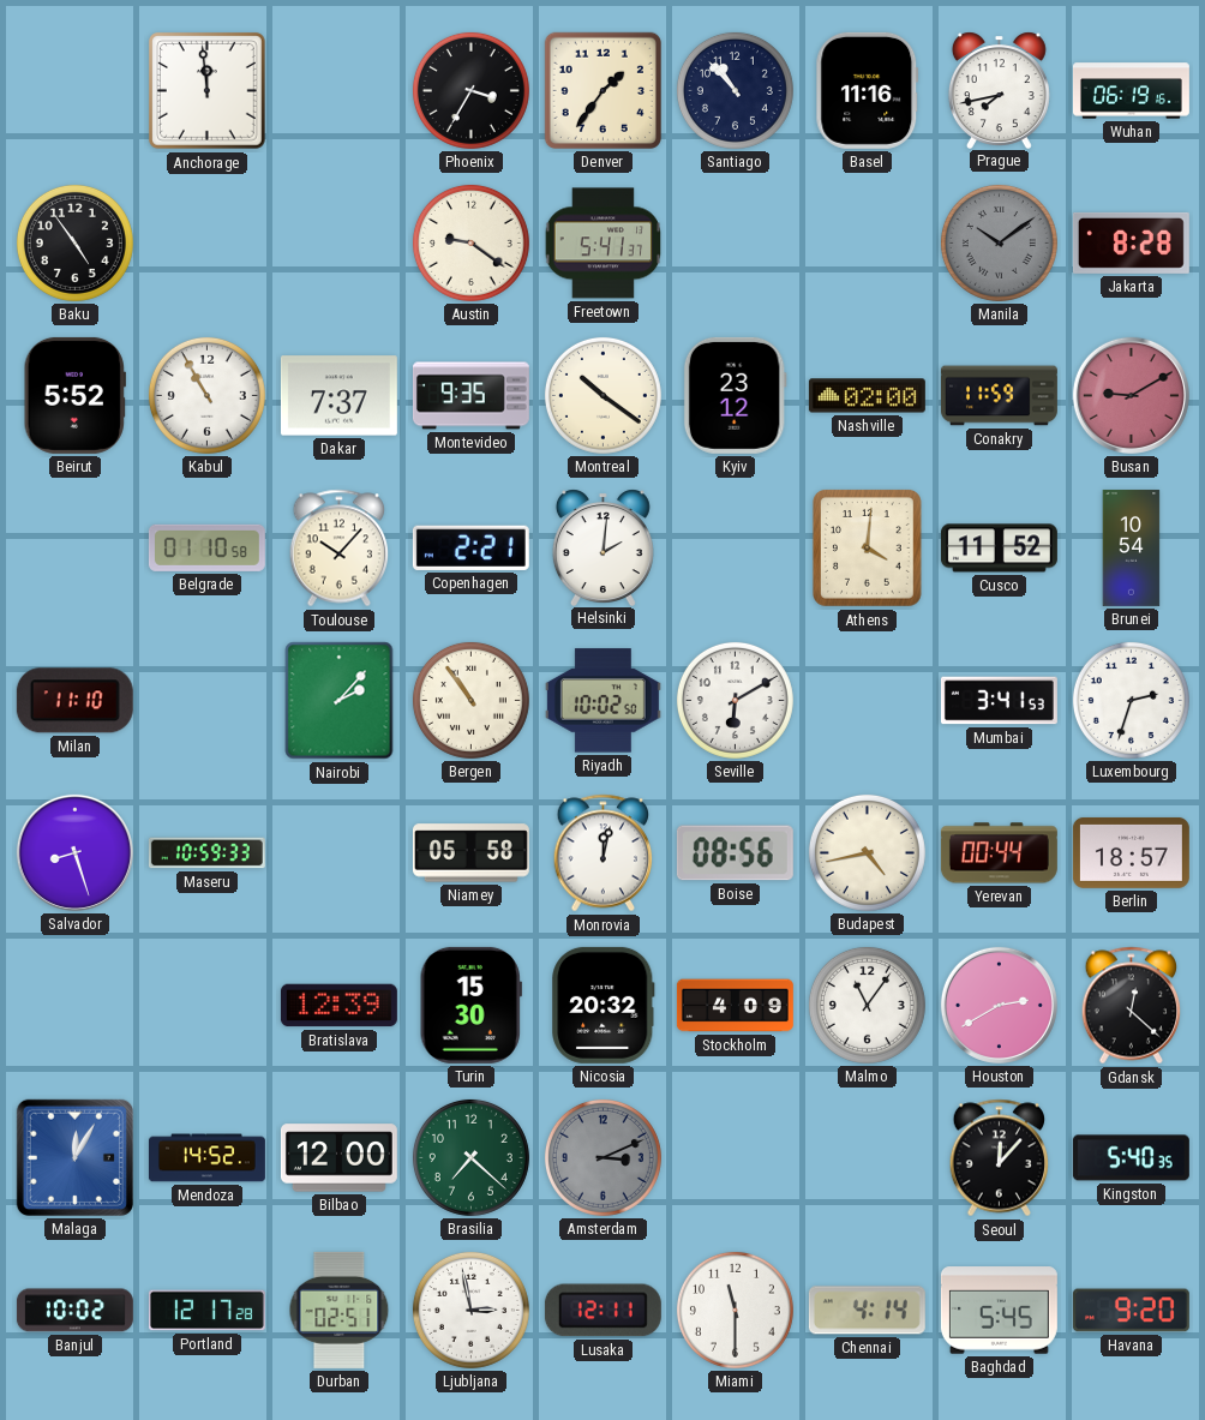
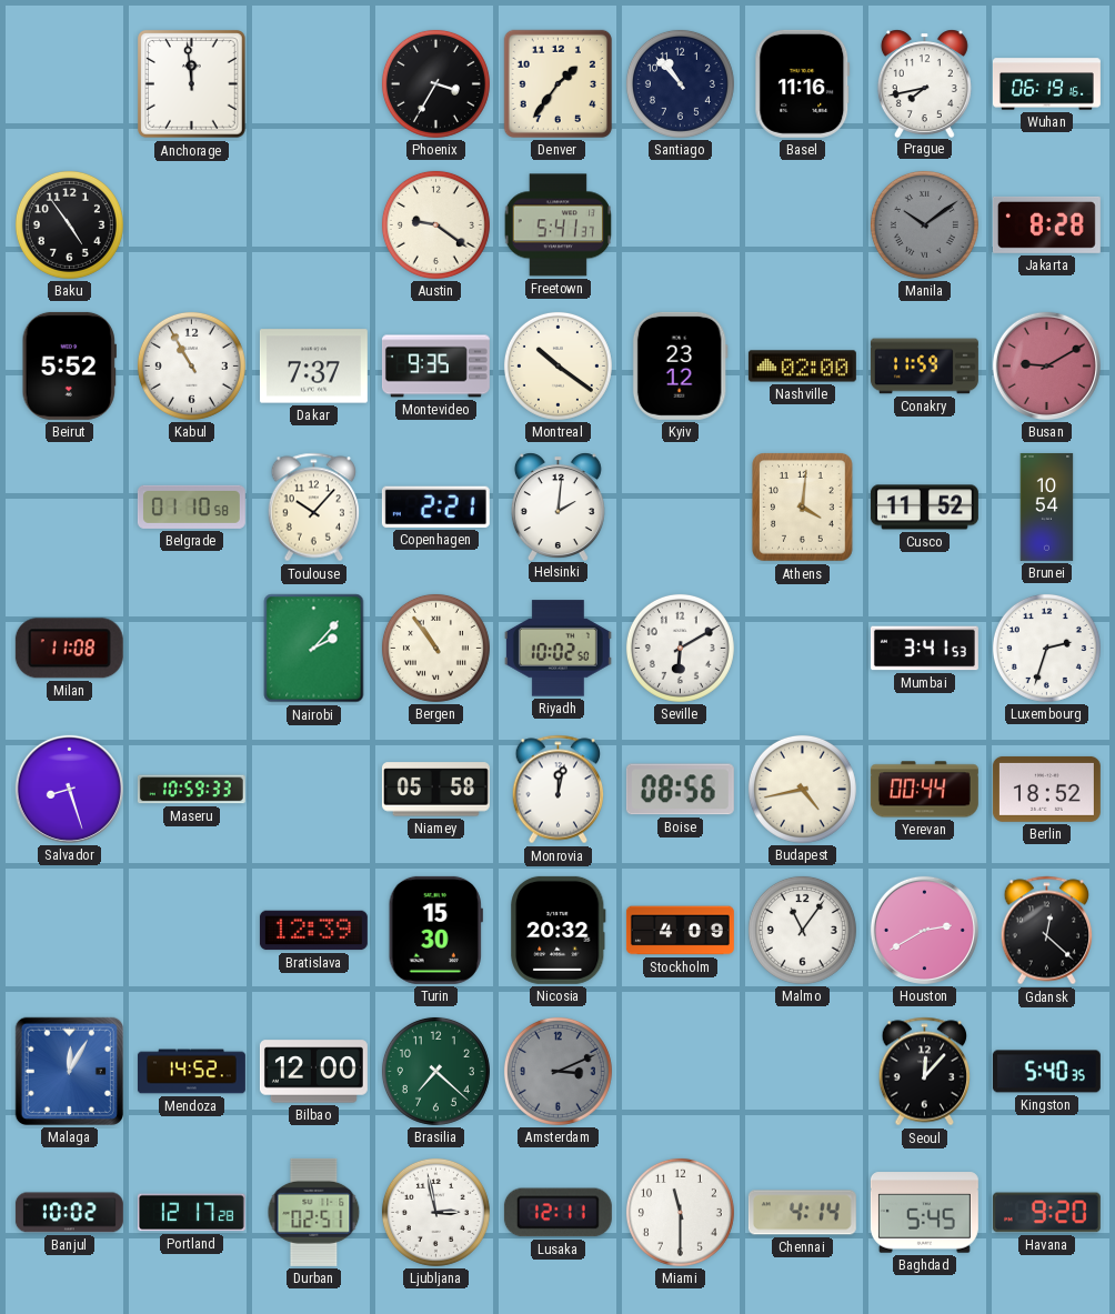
Milan: 11:10 -> 11:08 (69, 649)
Berlin: 18:57 -> 18:52 (1046, 789)
